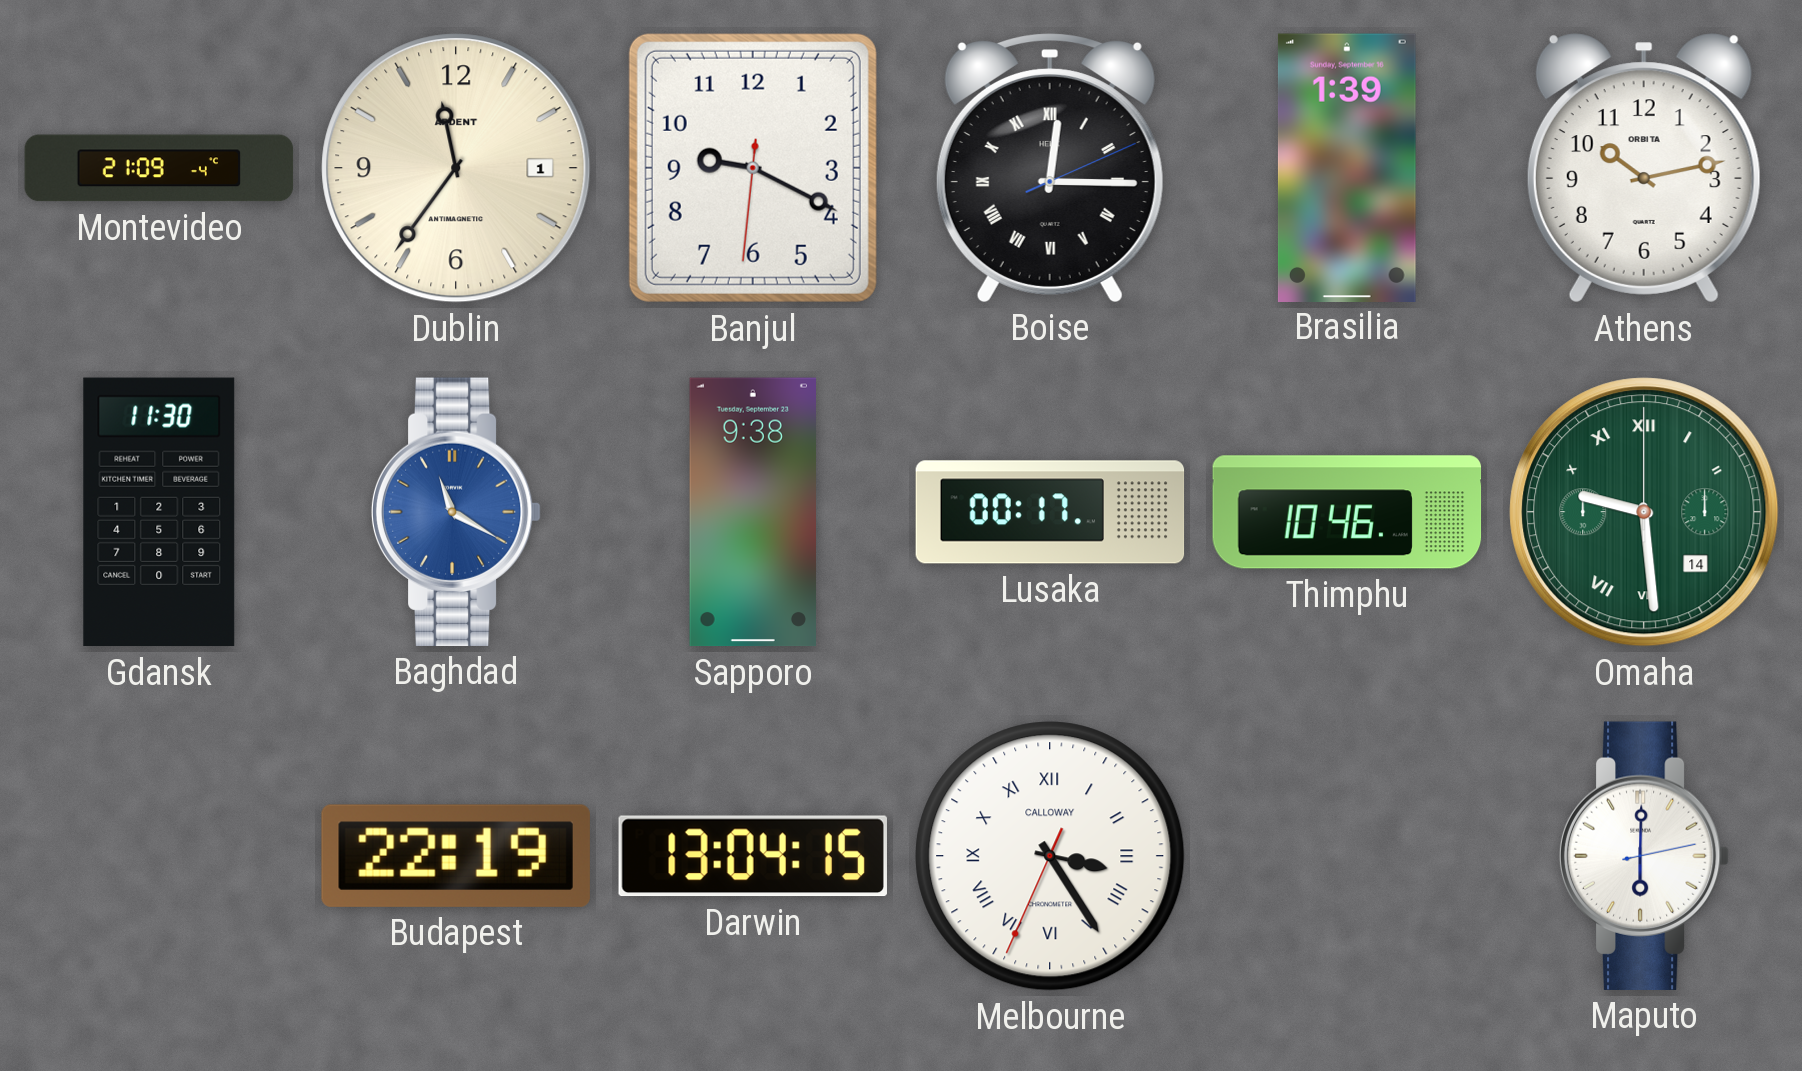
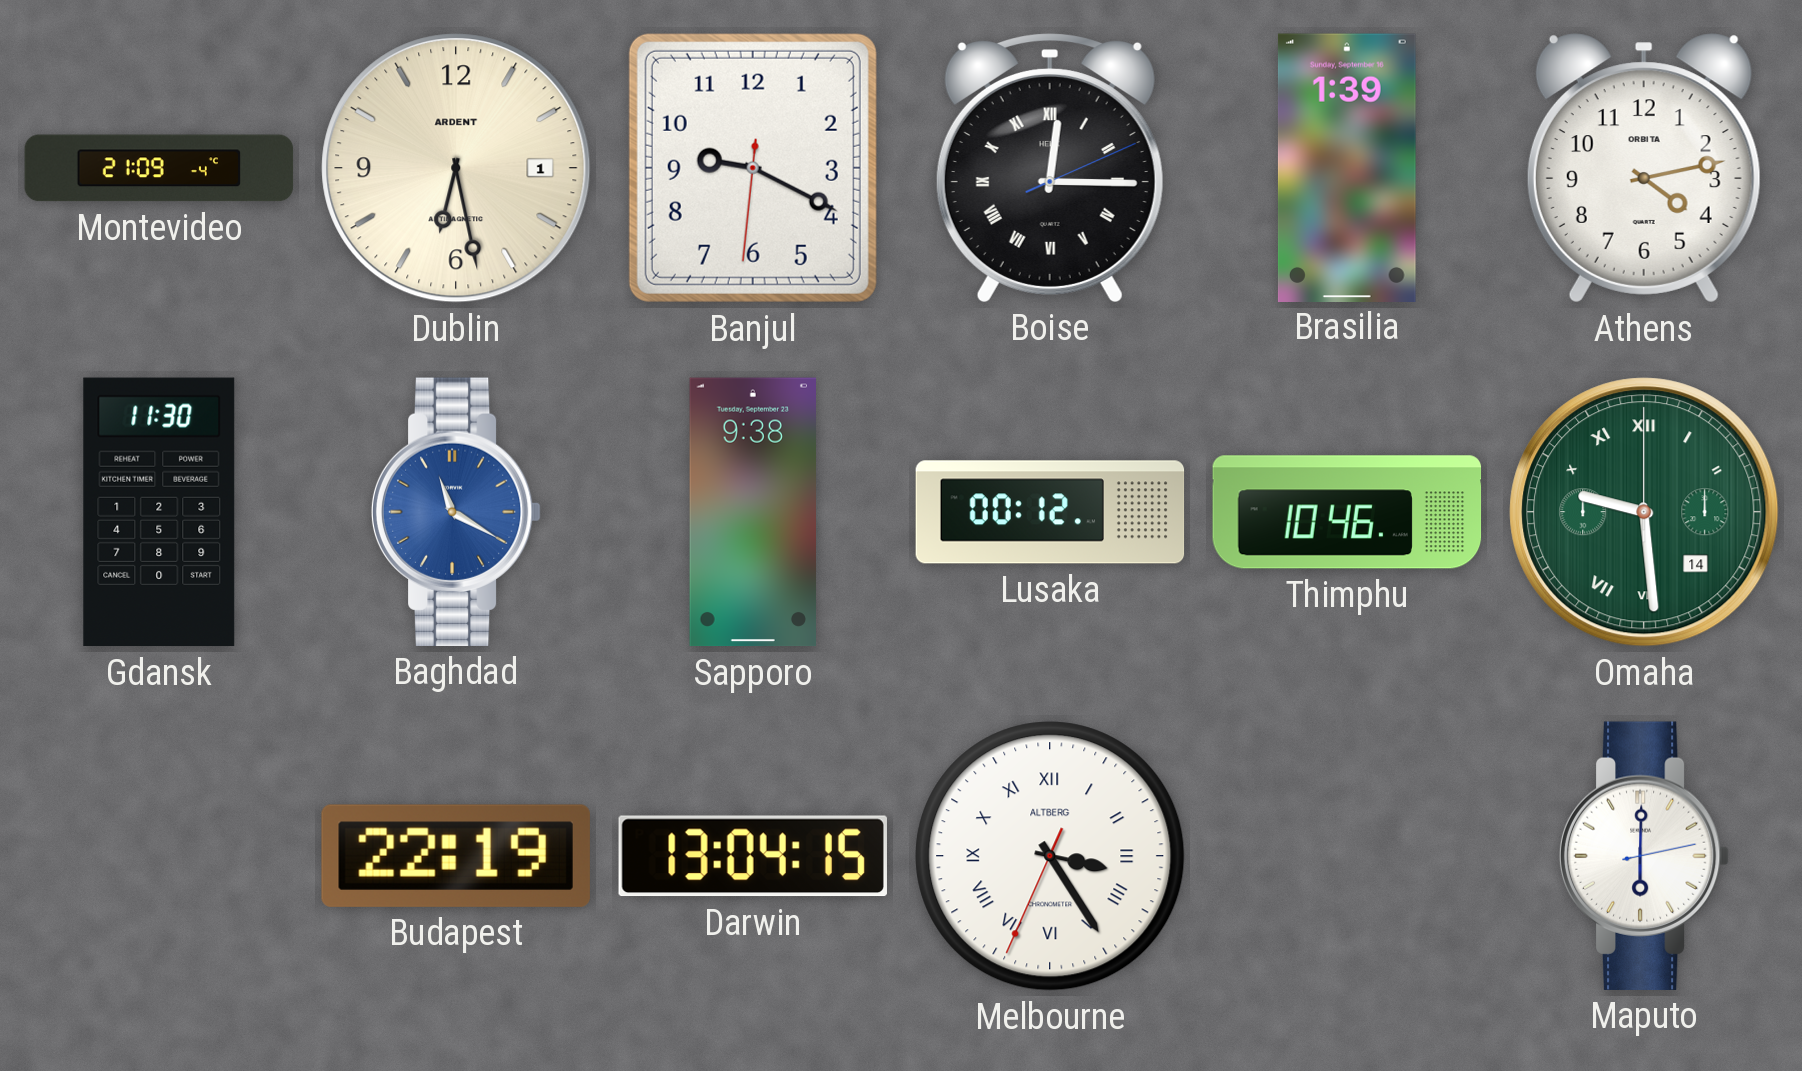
Dublin: 11:36 -> 6:28 (456, 168)
Athens: 10:13 -> 4:13 (1644, 168)
Lusaka: 00:17 -> 00:12 (1050, 512)
Melbourne brand: CALLOWAY -> ALTBERG (1050, 856)
